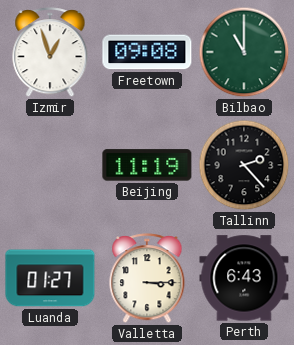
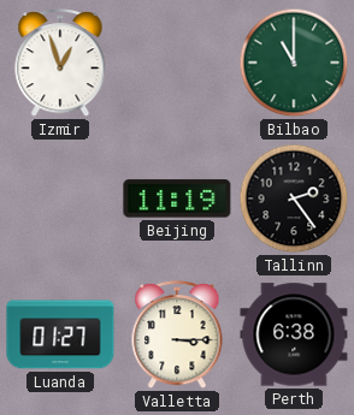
Freetown: 09:08 -> none (147, 52)
Tallinn: 2:23 -> 2:24 (294, 198)
Perth: 6:43 -> 6:38 (294, 334)
